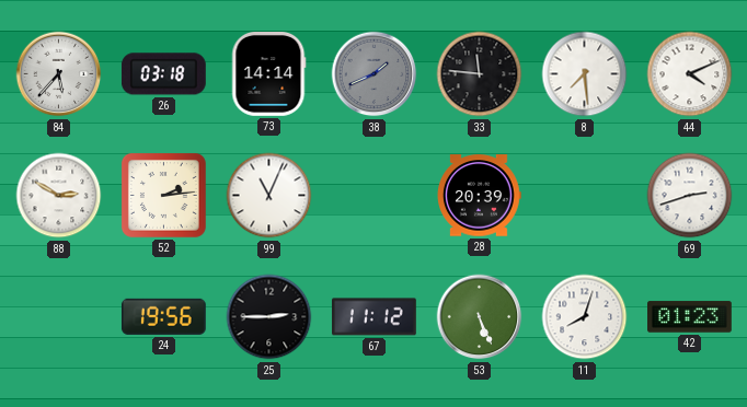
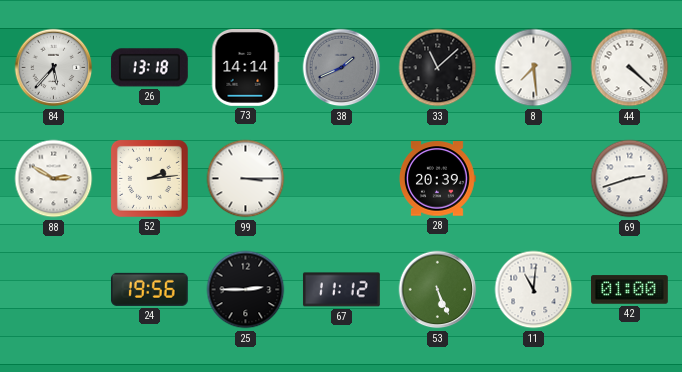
26: 03:18 -> 13:18 (149, 68)
33: 11:46 -> 11:08 (438, 68)
44: 4:11 -> 4:22 (630, 68)
99: 11:04 -> 3:15 (246, 179)
11: 8:03 -> 11:01 (534, 290)
42: 01:23 -> 01:00 (630, 290)
